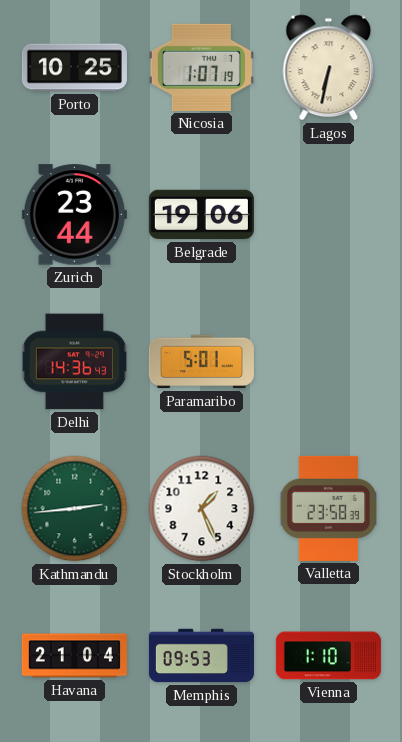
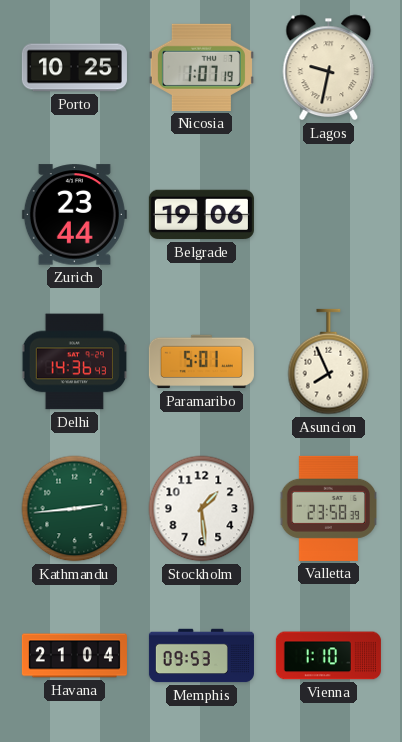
Lagos: 6:32 -> 9:32 (329, 68)
Asuncion: none -> 7:56 (329, 362)
Stockholm: 1:26 -> 1:29 (202, 509)
